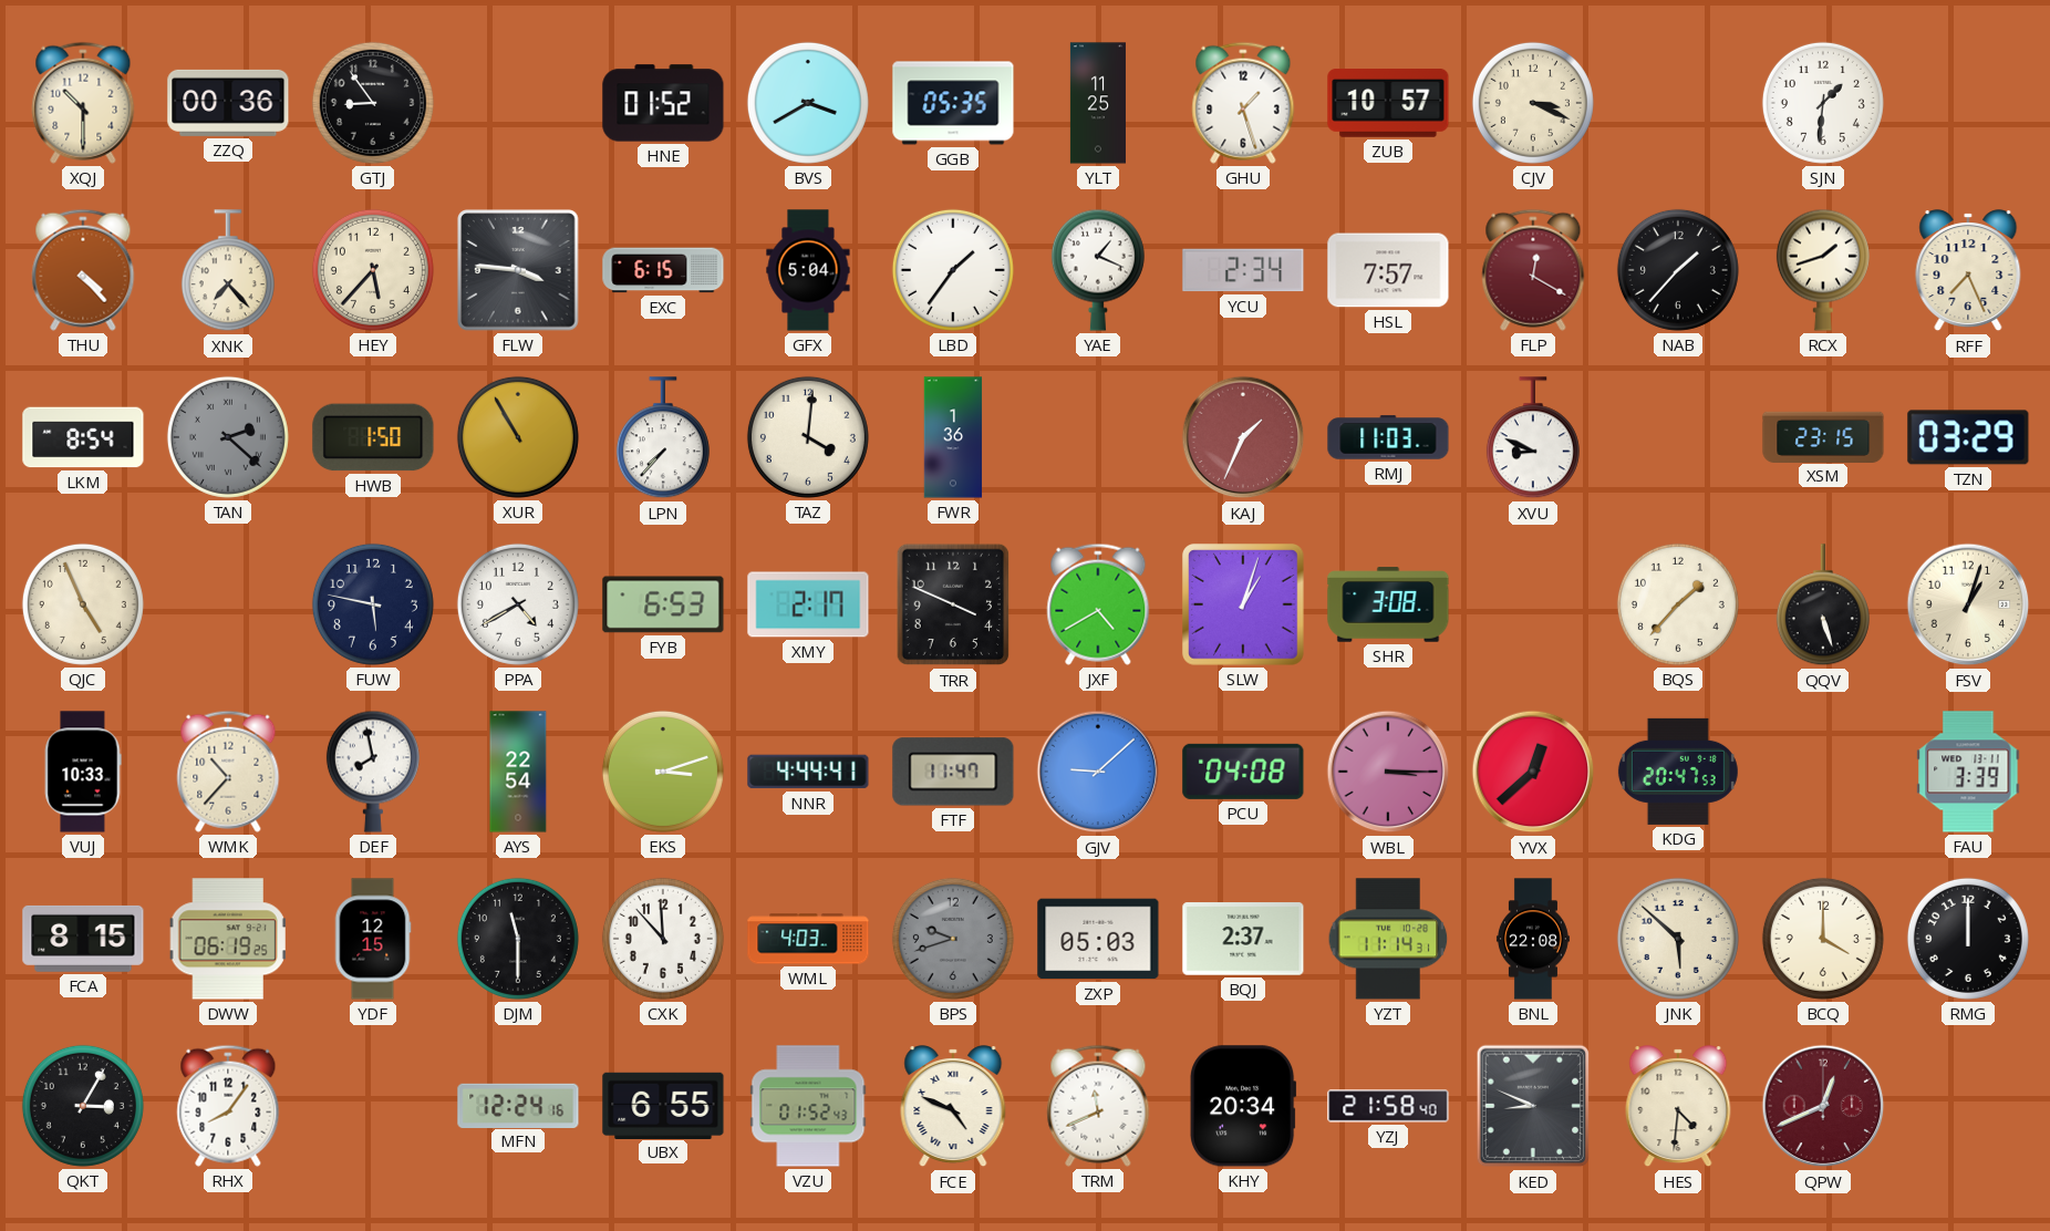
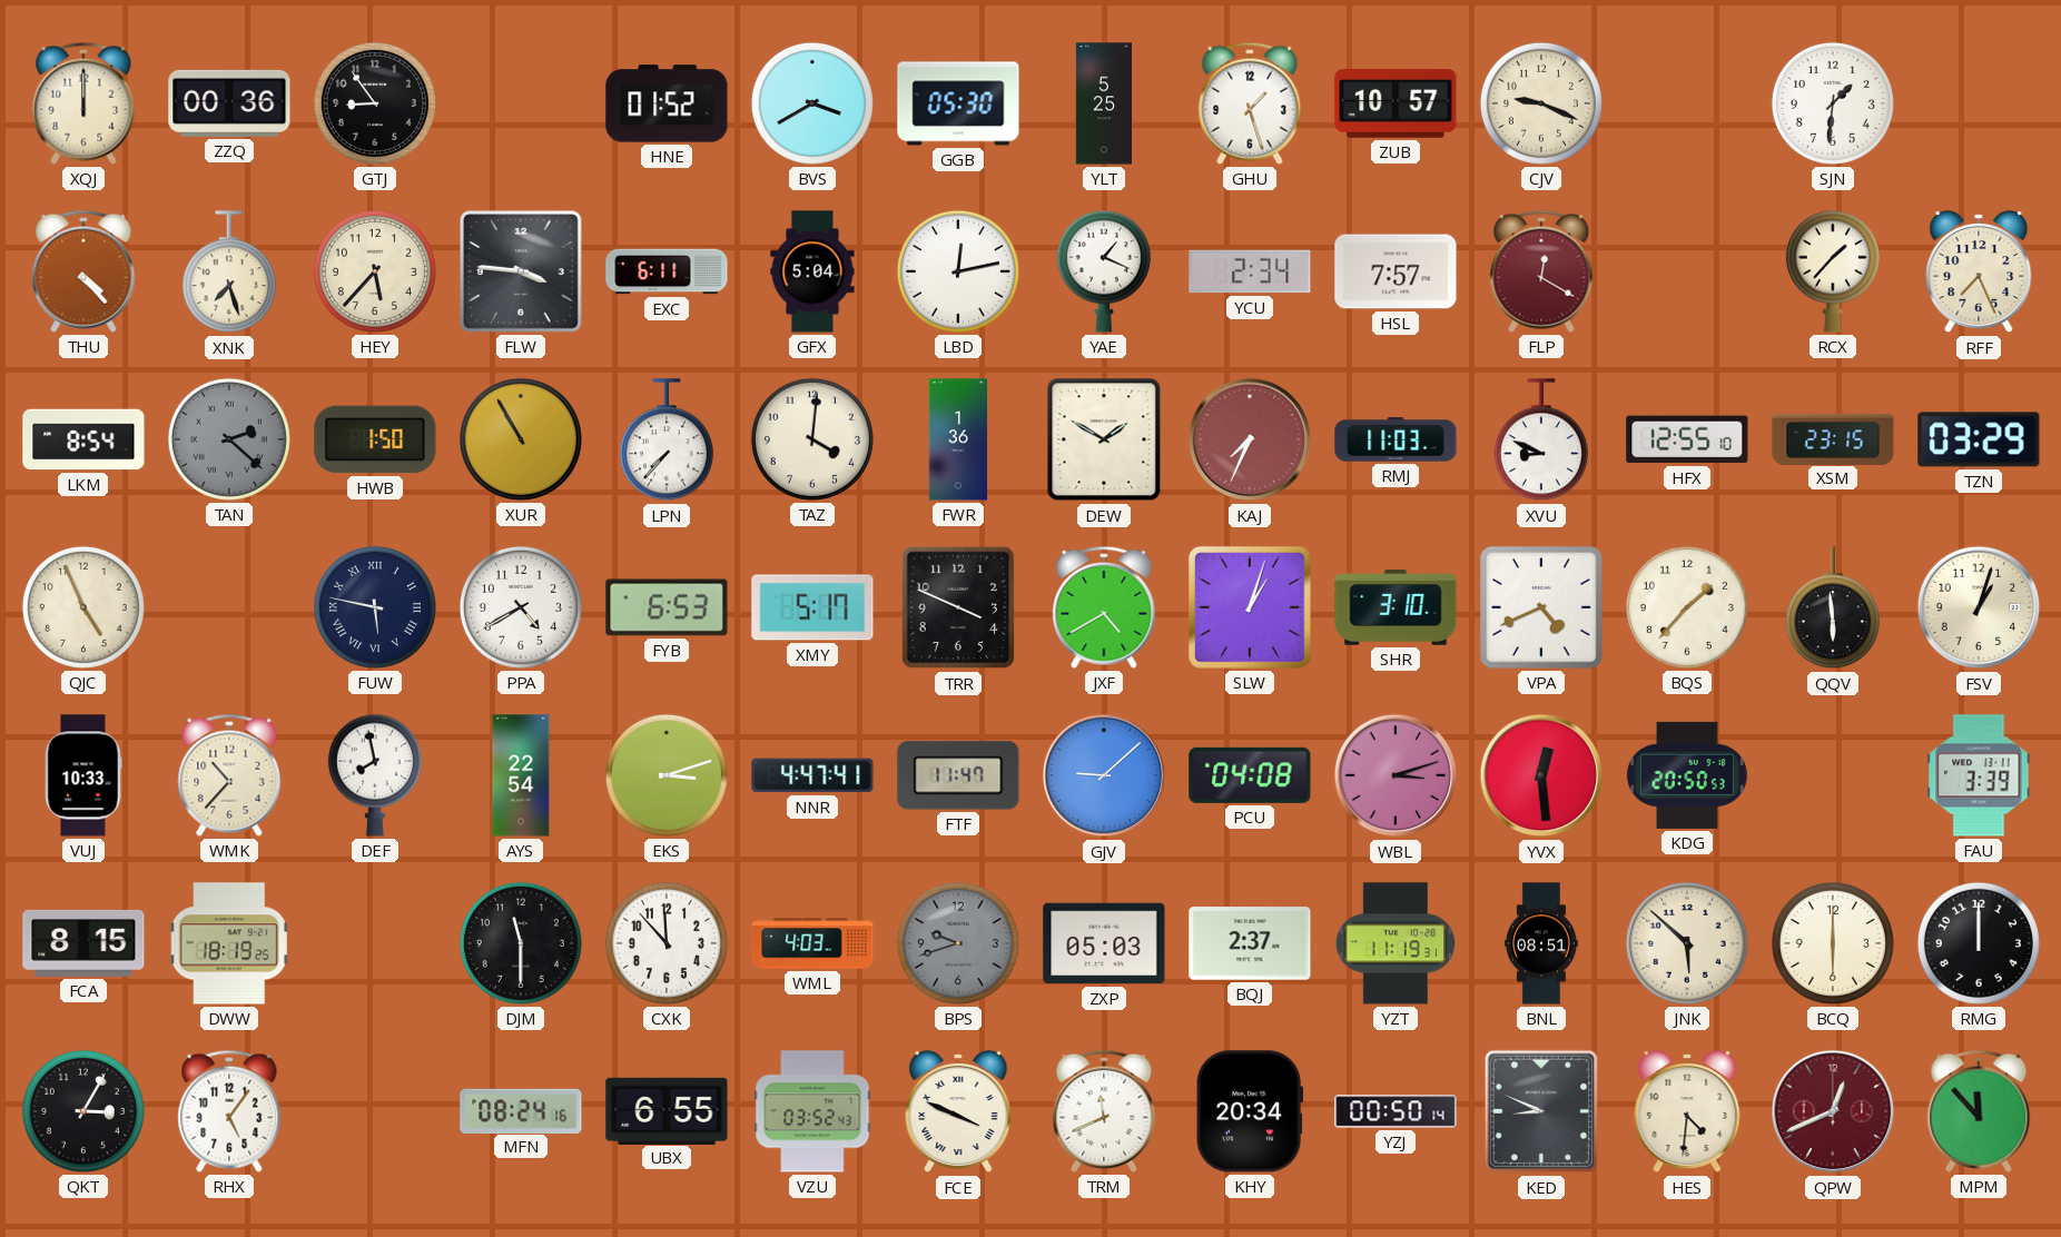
XQJ: 10:30 -> 12:00 (83, 103)
GGB: 05:35 -> 05:30 (958, 103)
YLT: 11:25 -> 5:25 (1104, 103)
CJV: 3:19 -> 9:19 (1541, 103)
XNK: 7:23 -> 7:27 (229, 273)
EXC: 6:15 -> 6:11 (667, 271)
LBD: 1:36 -> 12:13 (958, 271)
NAB: 1:37 -> none (1678, 270)
RCX: 1:42 -> 1:37 (1833, 271)
DEW: none -> 1:50 (1104, 439)
KAJ: 1:34 -> 7:34 (1250, 439)
HFX: none -> 12:55 (1687, 439)
FUW numerals: Arabic -> Roman (375, 607)
XMY: 2:17 -> 5:17 (812, 607)
SHR: 3:08 -> 3:10 (1396, 607)
VPA: none -> 4:41 (1542, 608)
QQV: 5:27 -> 5:59 (1833, 608)
NNR: 4:44 -> 4:47 (812, 775)
WBL: 3:15 -> 3:12 (1396, 775)
YVX: 12:38 -> 12:29 (1541, 775)
KDG: 20:47 -> 20:50 (1687, 775)
DWW: 06:19 -> 18:19 (229, 943)
YDF: 12:15 -> none (373, 939)
YZT: 11:14 -> 11:19 (1396, 943)
BNL: 22:08 -> 08:51 (1541, 943)
BCQ: 4:00 -> 6:00 (1833, 943)
RHX: 8:06 -> 5:06 (229, 1111)
MFN: 12:24 -> 08:24 (521, 1110)
VZU: 01:52 -> 03:52 (812, 1111)
FCE: 4:49 -> 3:49 (958, 1112)
YZJ: 21:58 -> 00:50 (1396, 1111)
MPM: none -> 11:53 (1979, 1111)
